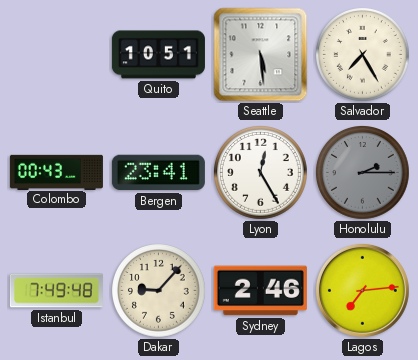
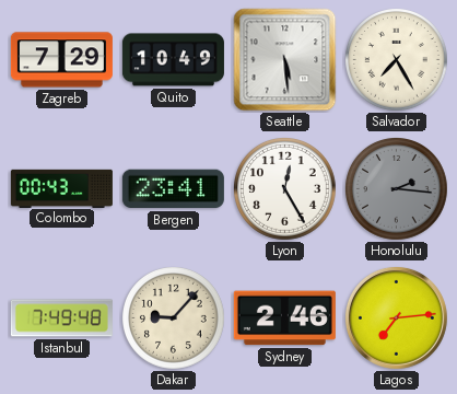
Zagreb: none -> 7:29 (61, 60)
Quito: 10:51 -> 10:49 (173, 60)
Honolulu: 2:15 -> 2:16 (397, 189)
